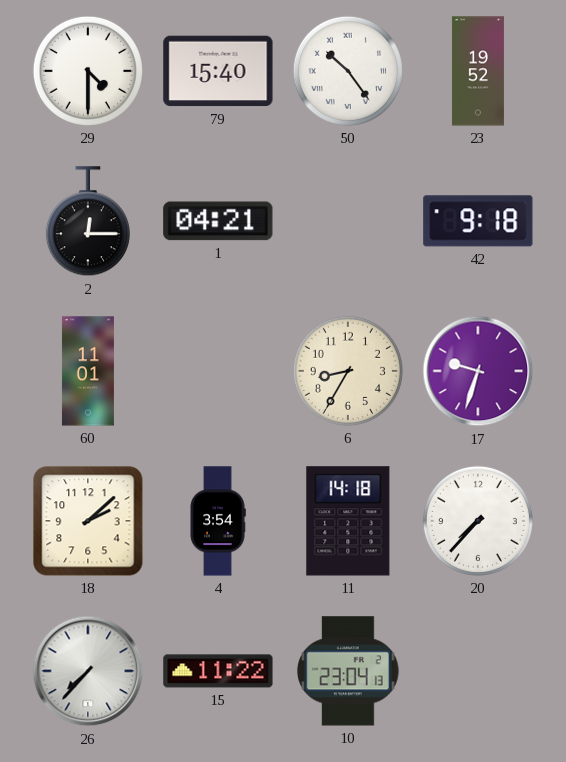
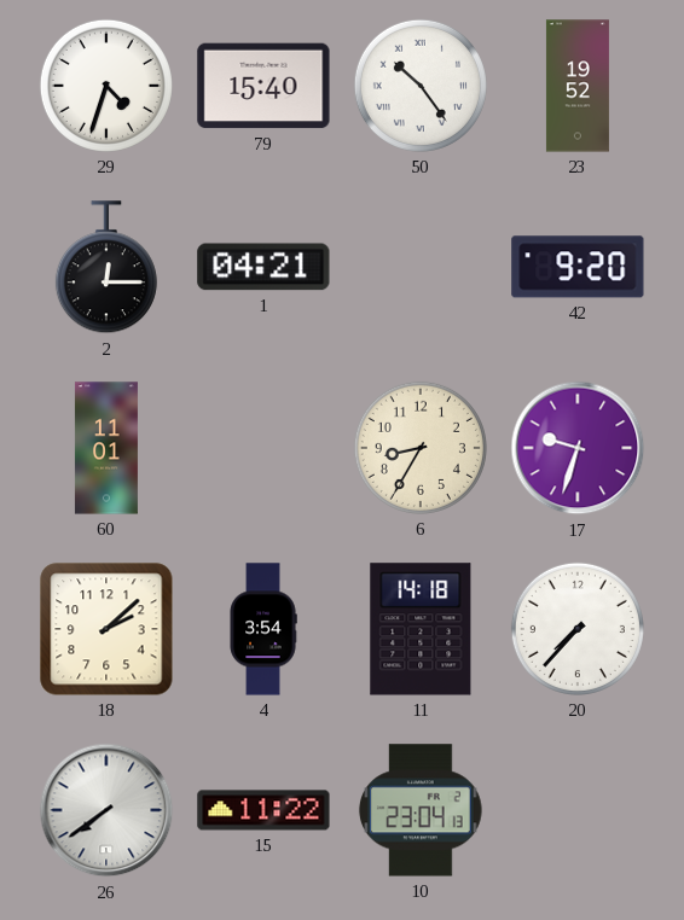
29: 4:30 -> 4:33 (106, 86)
42: 9:18 -> 9:20 (578, 267)
26: 7:37 -> 7:39 (106, 810)
